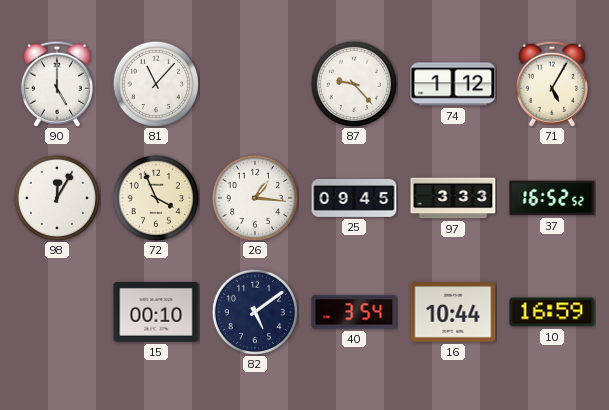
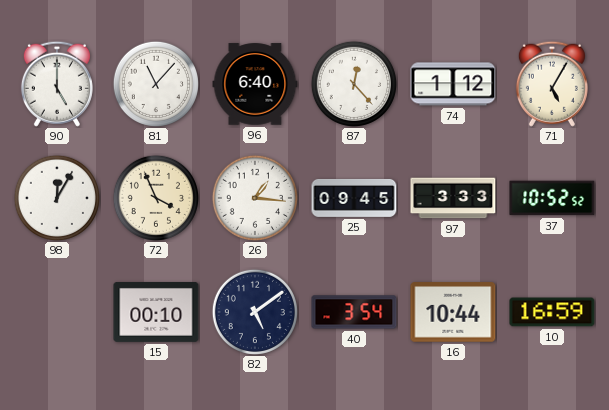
96: none -> 6:40 (255, 84)
87: 9:23 -> 12:23 (354, 84)
37: 16:52 -> 10:52 (552, 198)
